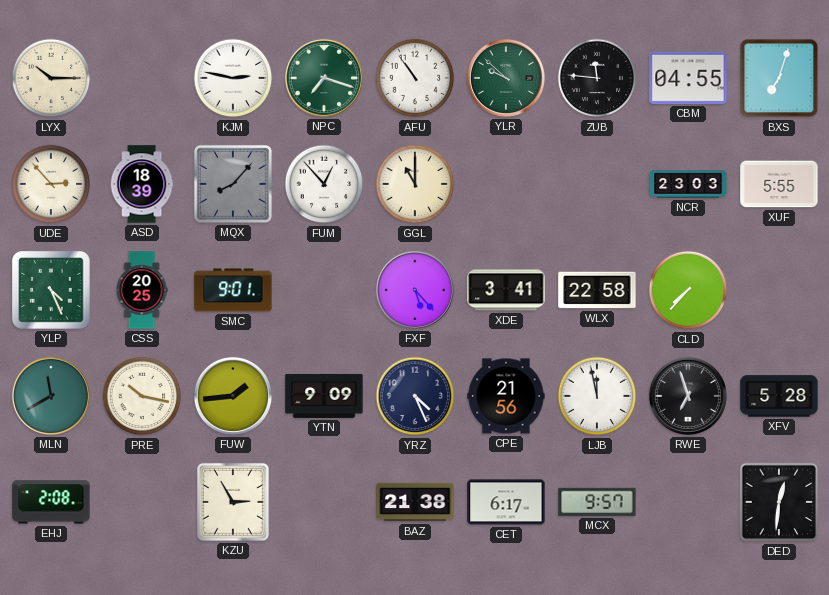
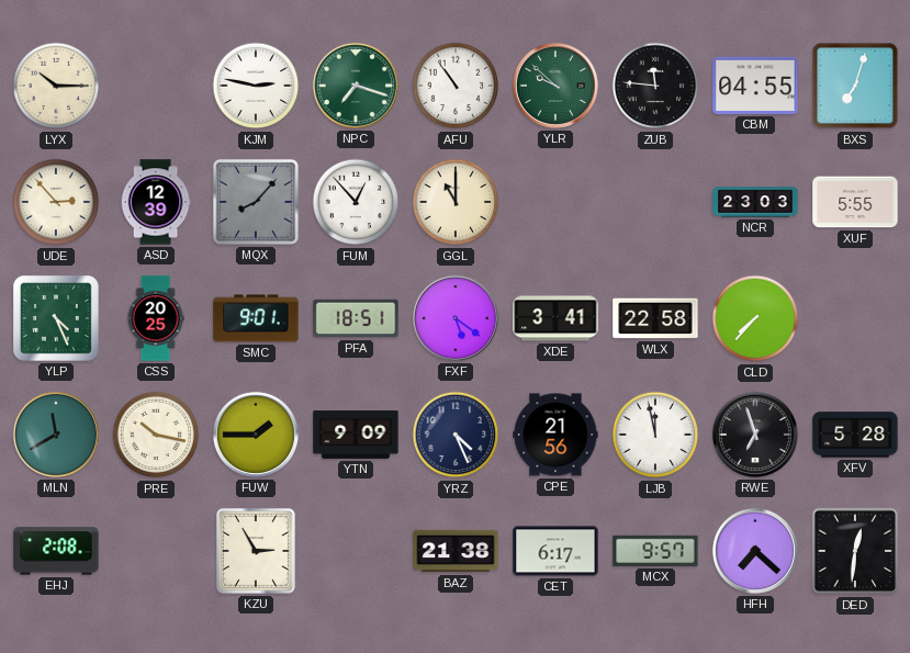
ASD: 18:39 -> 12:39 (156, 202)
PFA: none -> 18:51 (356, 318)
FXF: 5:23 -> 5:21 (456, 318)
FUW: 1:44 -> 1:45 (256, 435)
HFH: none -> 7:22 (755, 551)
